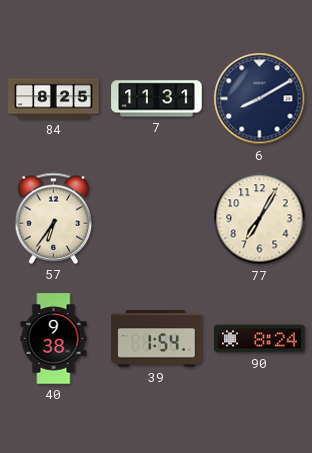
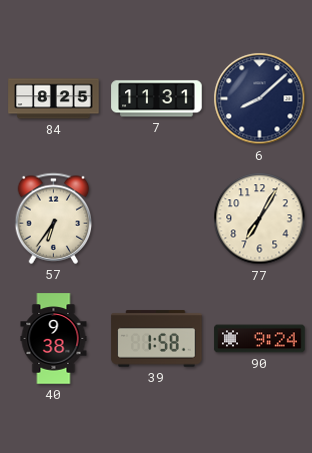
6: 8:10 -> 8:08 (260, 99)
39: 1:54 -> 1:58 (157, 339)
90: 8:24 -> 9:24 (260, 339)
